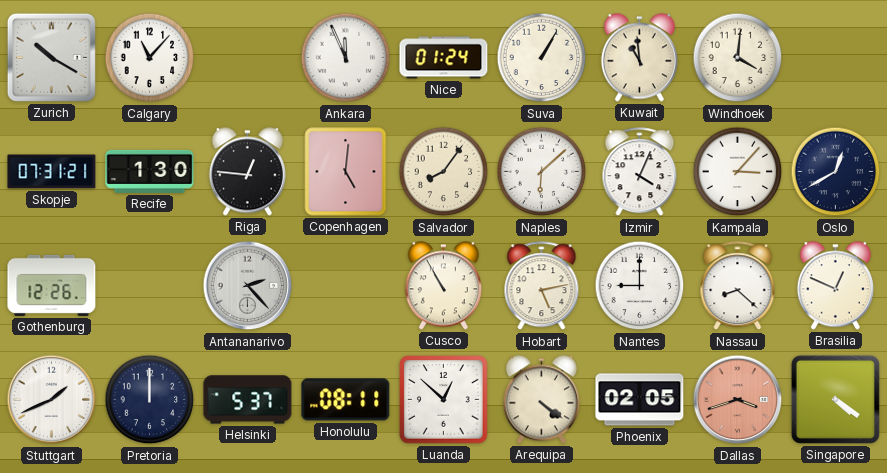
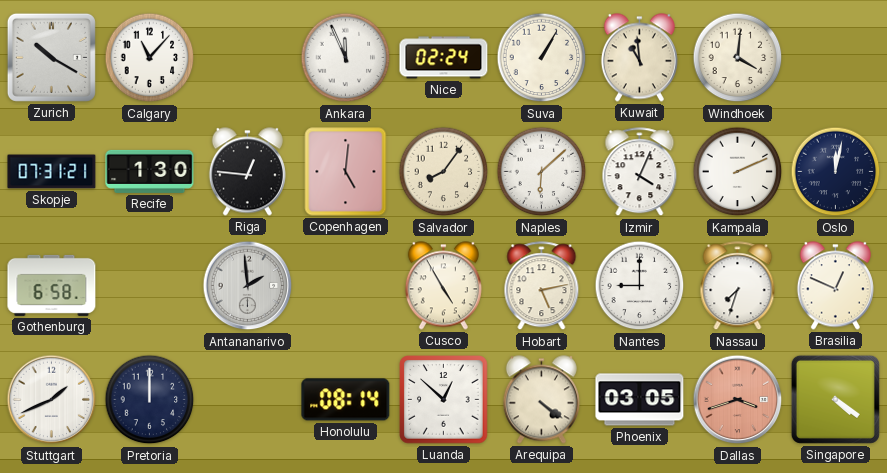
Nice: 01:24 -> 02:24 (444, 58)
Kampala: 3:07 -> 2:11 (738, 172)
Oslo: 12:40 -> 12:02 (836, 172)
Gothenburg: 12:26 -> 6:58 (52, 285)
Antananarivo: 2:23 -> 1:59 (248, 286)
Cusco: 10:55 -> 4:55 (443, 286)
Nassau: 8:22 -> 7:33 (738, 286)
Helsinki: 5:37 -> none (248, 400)
Honolulu: 08:11 -> 08:14 (346, 400)
Phoenix: 02:05 -> 03:05 (640, 400)
